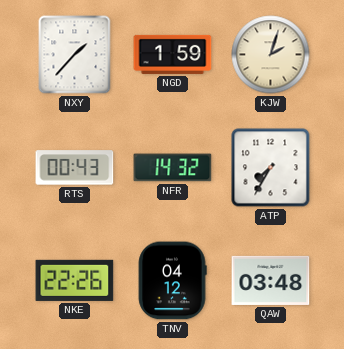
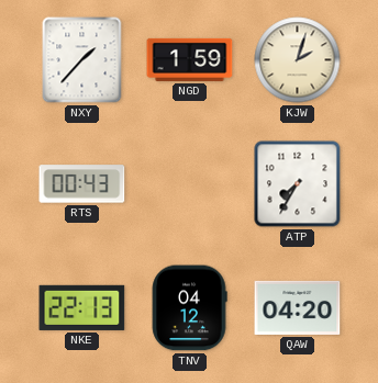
NFR: 14:32 -> none (173, 168)
NKE: 22:26 -> 22:13 (82, 307)
QAW: 03:48 -> 04:20 (298, 307)
